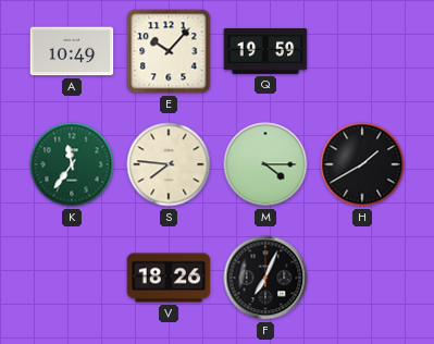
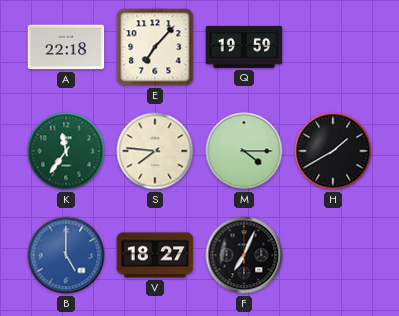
A: 10:49 -> 22:18 (66, 47)
E: 10:07 -> 7:07 (155, 47)
B: none -> 5:00 (66, 255)
V: 18:26 -> 18:27 (155, 255)
